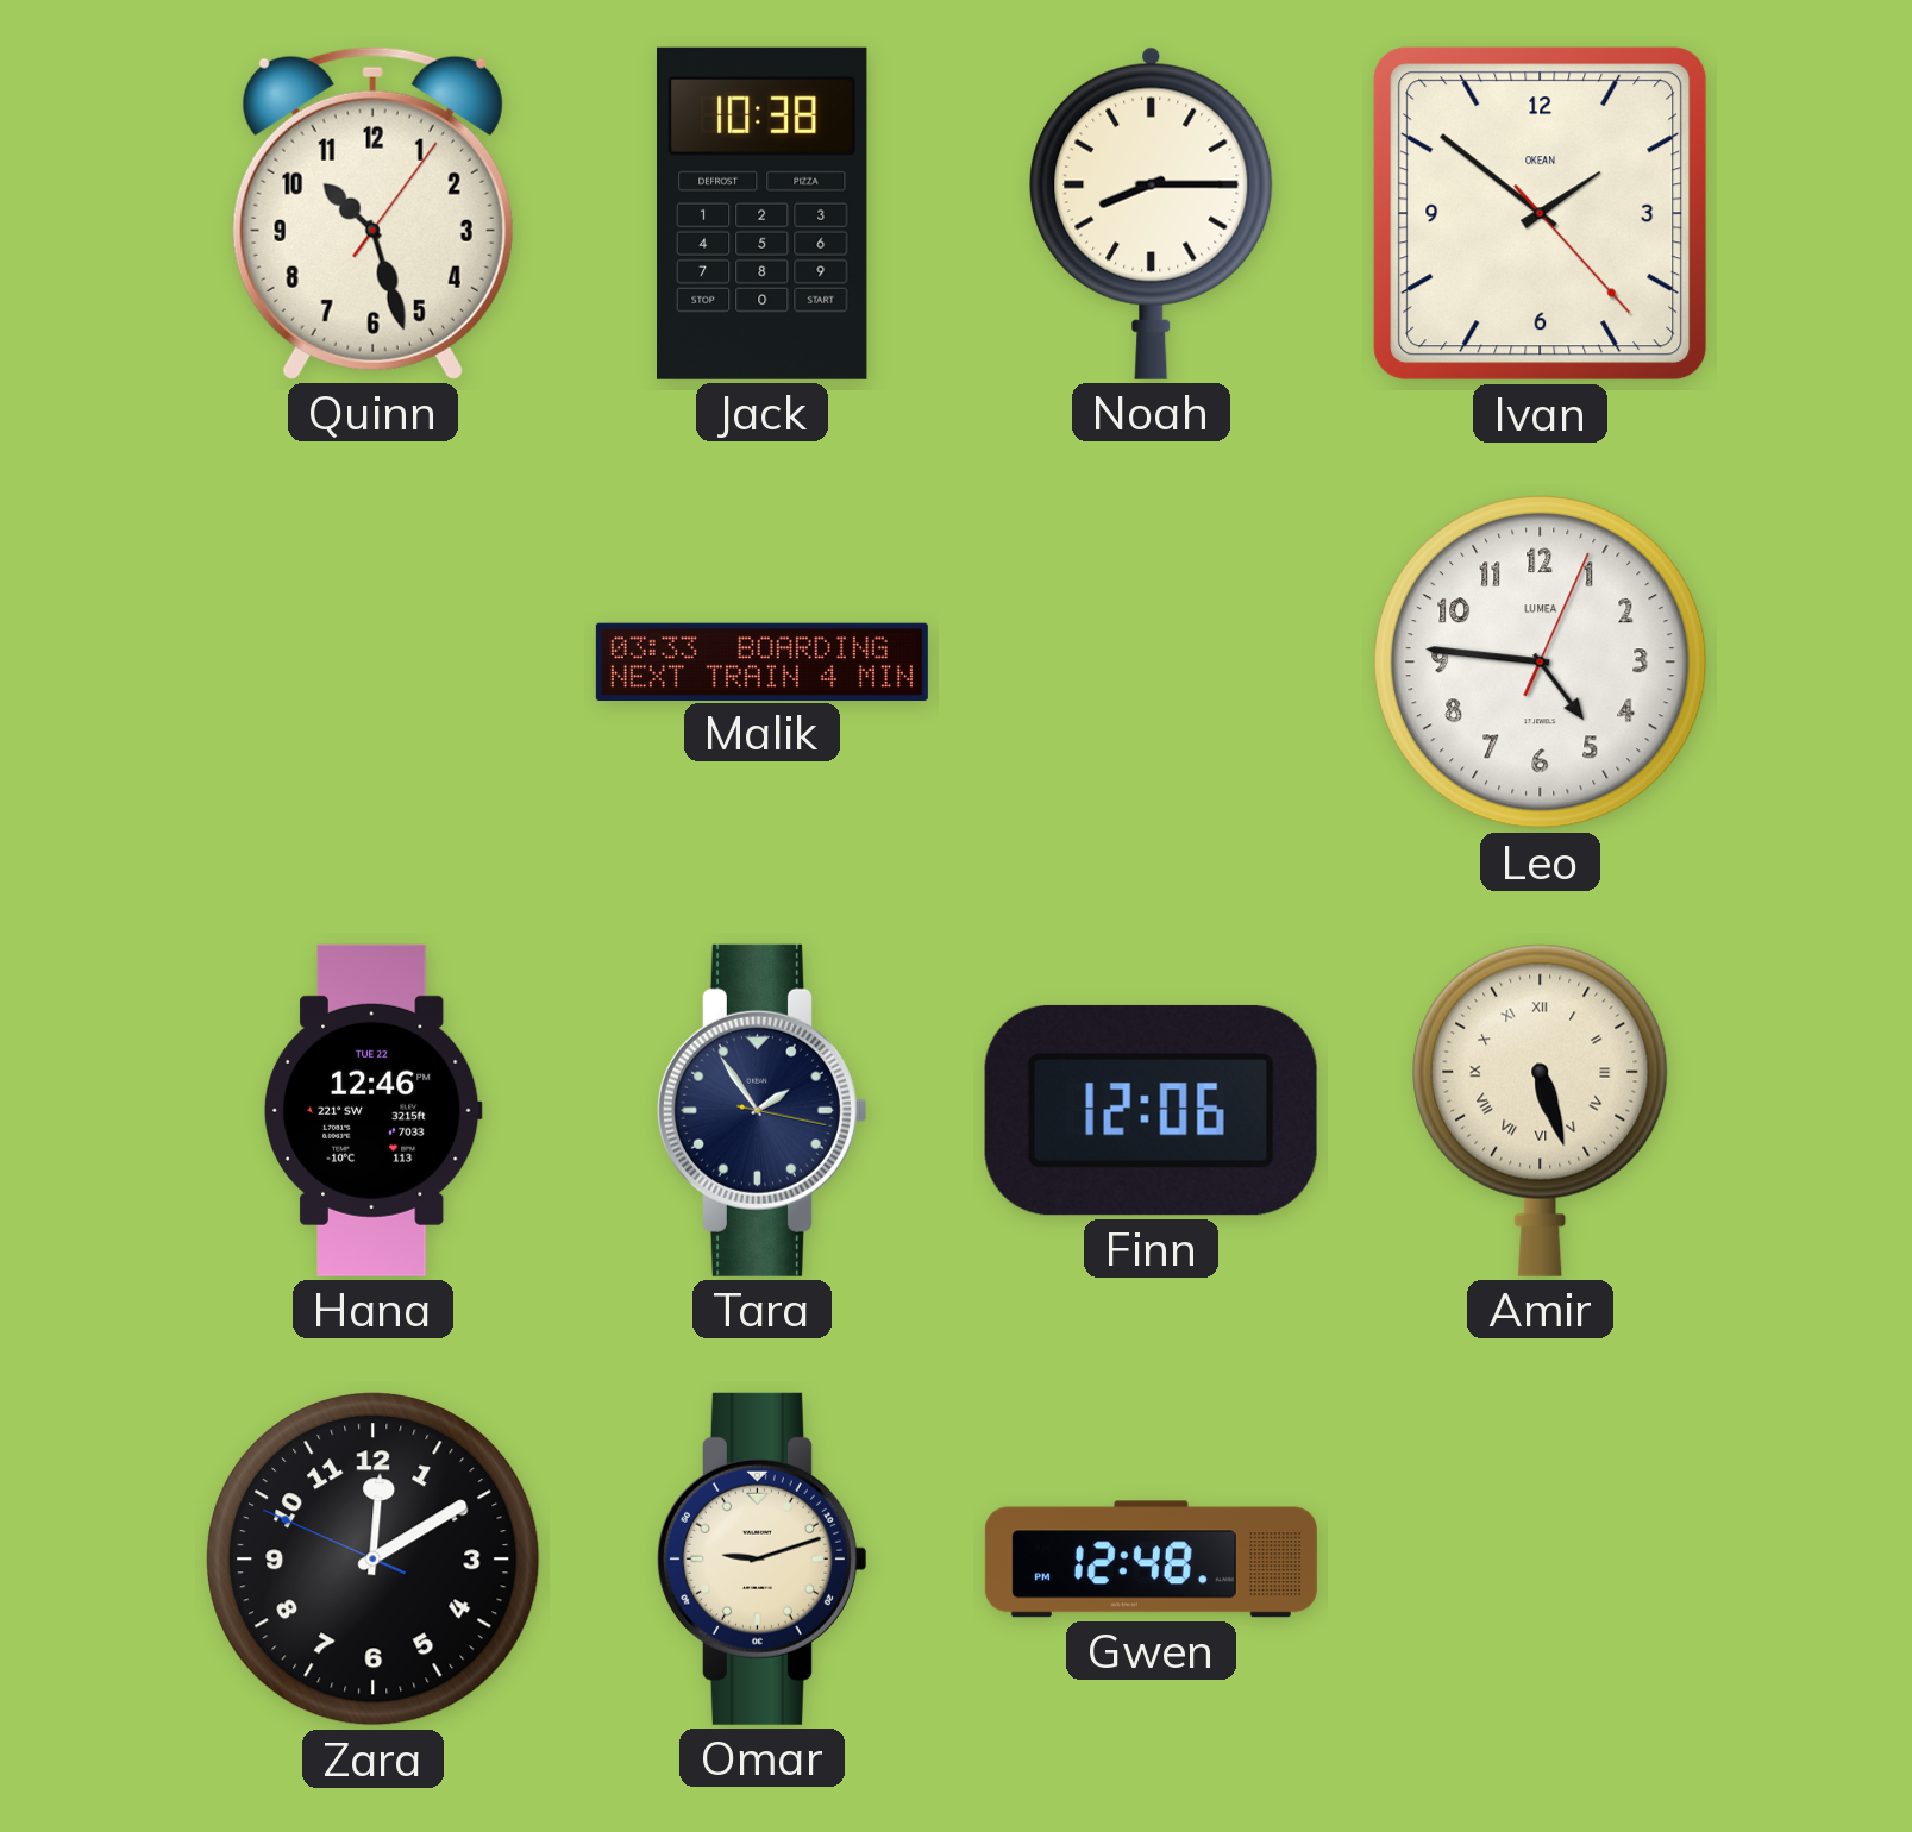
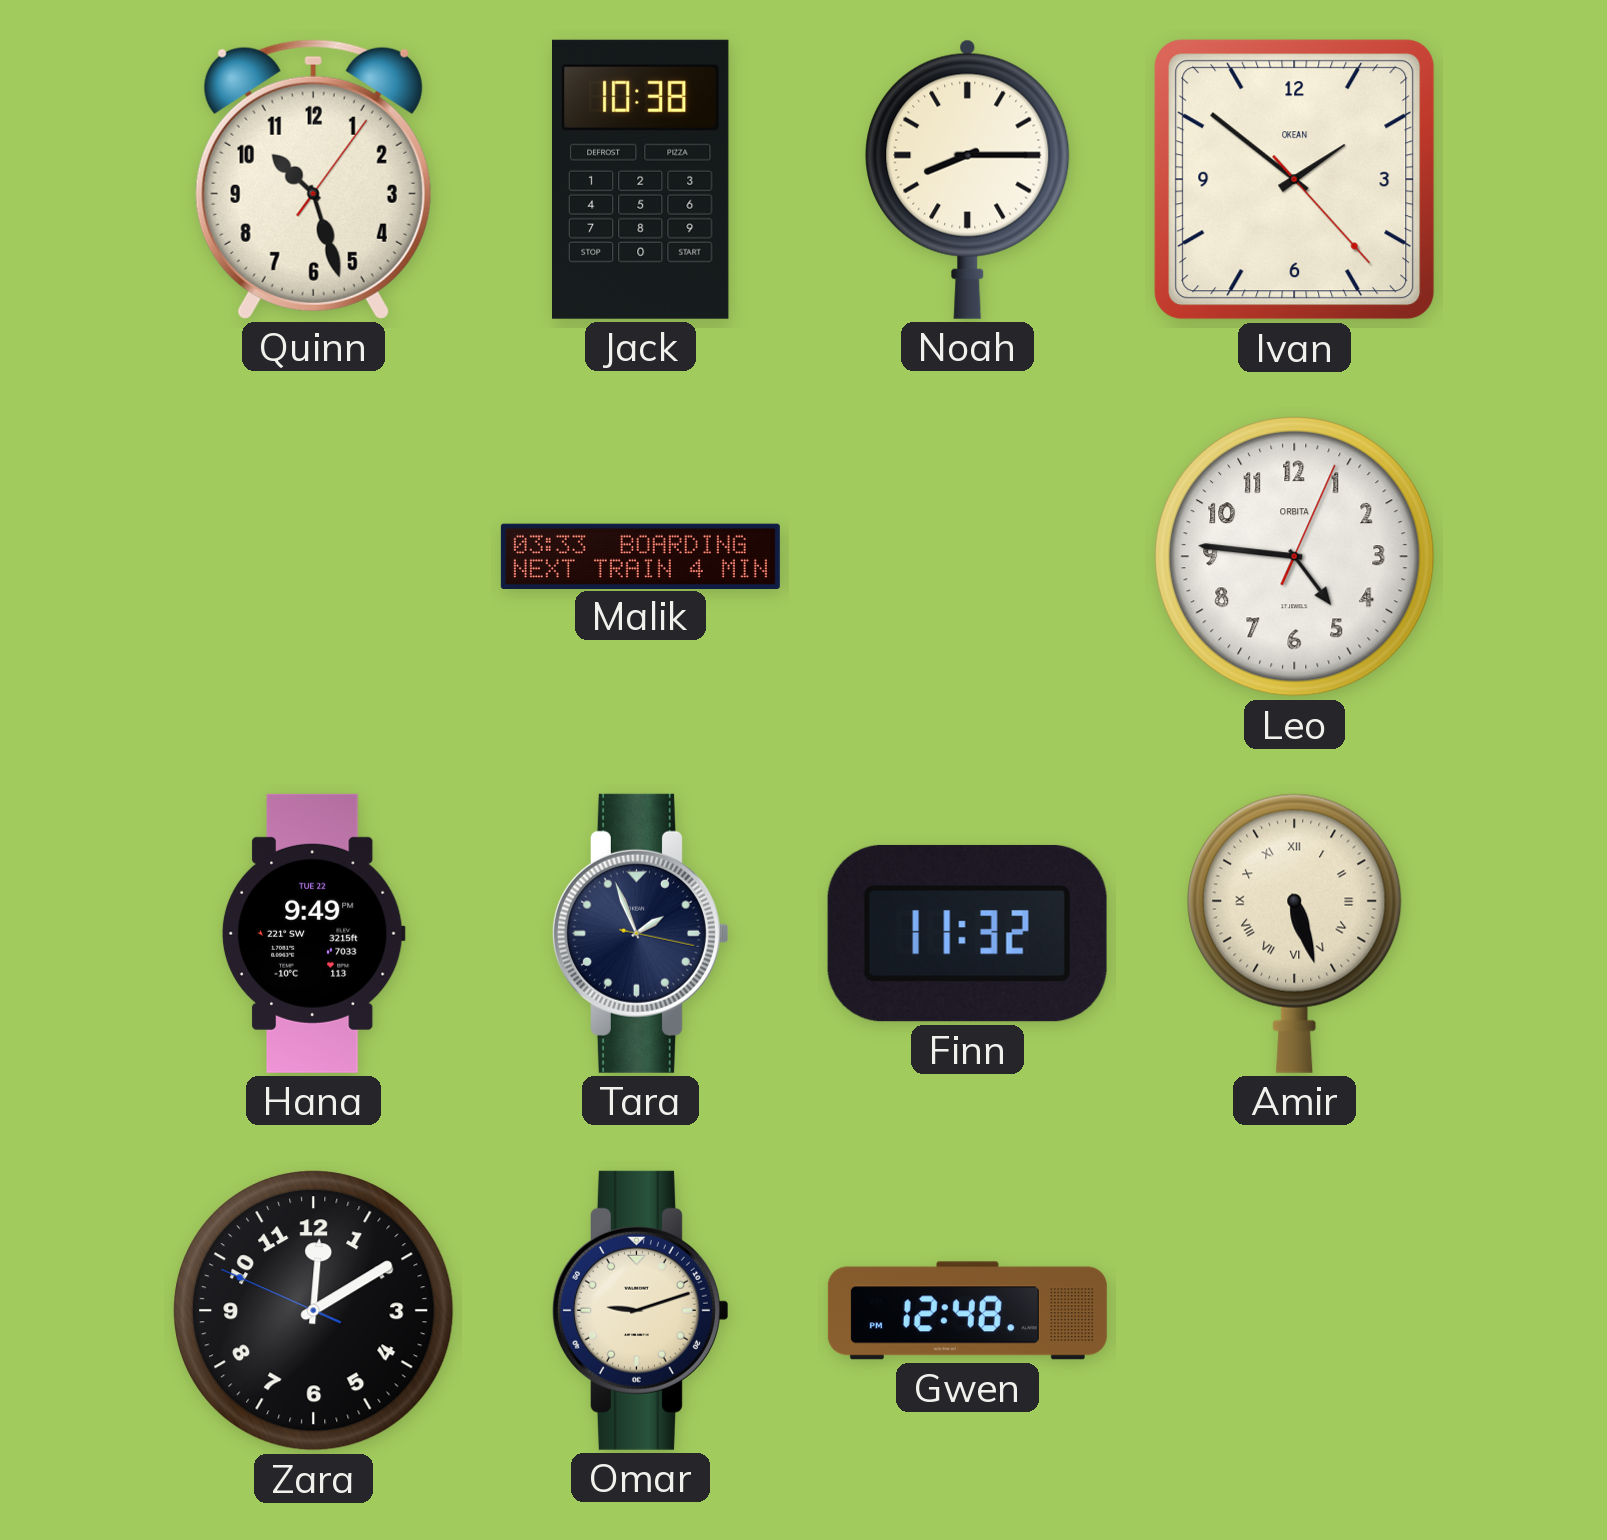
Leo brand: LUMEA -> ORBITA (1295, 557)
Hana: 12:46 -> 9:49 (313, 933)
Tara: 1:54 -> 1:56 (640, 933)
Finn: 12:06 -> 11:32 (967, 933)
